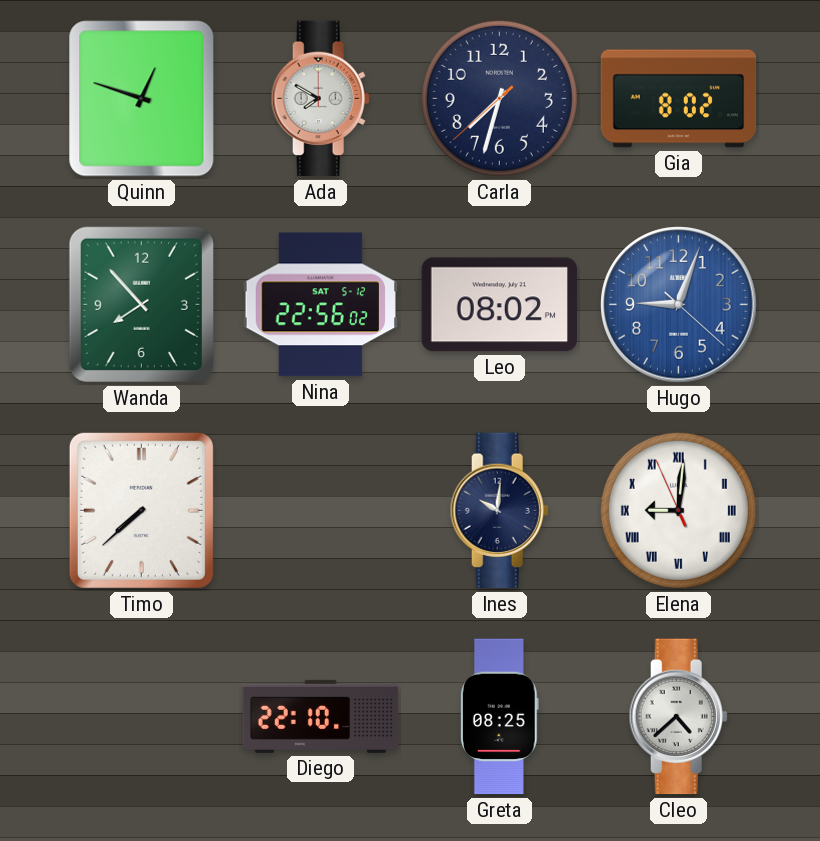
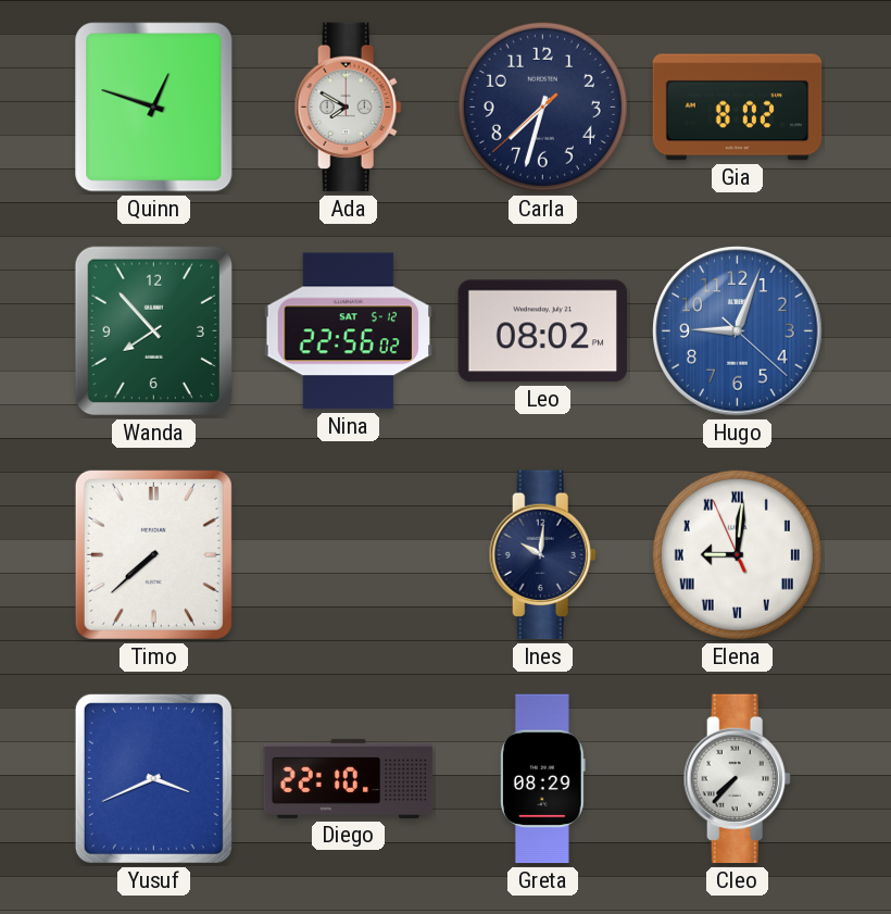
Yusuf: none -> 3:41 (153, 778)
Greta: 08:25 -> 08:29 (542, 779)
Cleo: 4:38 -> 7:37 (737, 779)
